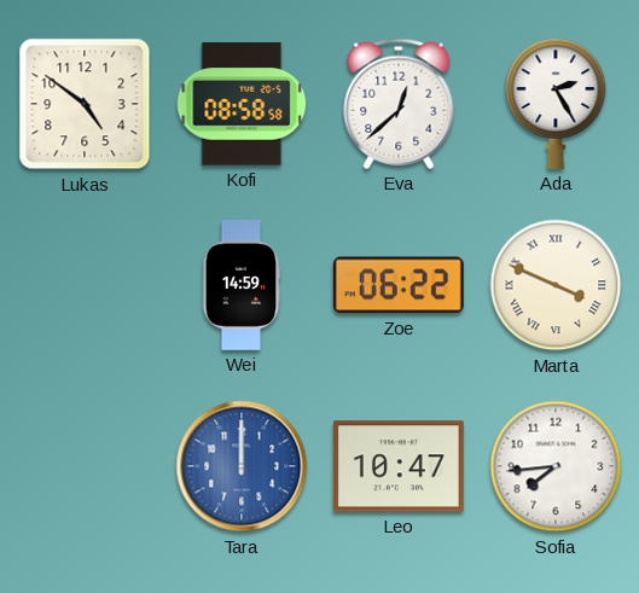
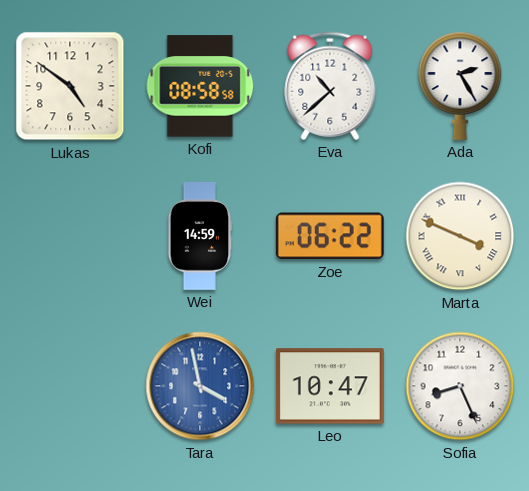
Eva: 12:38 -> 10:38 (330, 86)
Tara: 12:00 -> 3:58 (200, 386)
Sofia: 7:44 -> 8:26 (460, 386)
